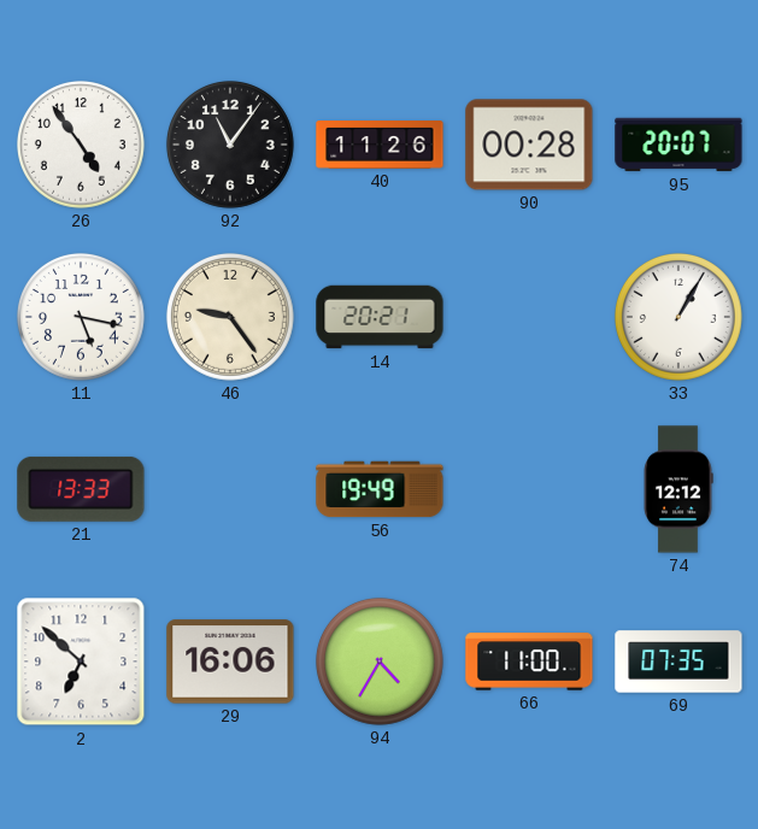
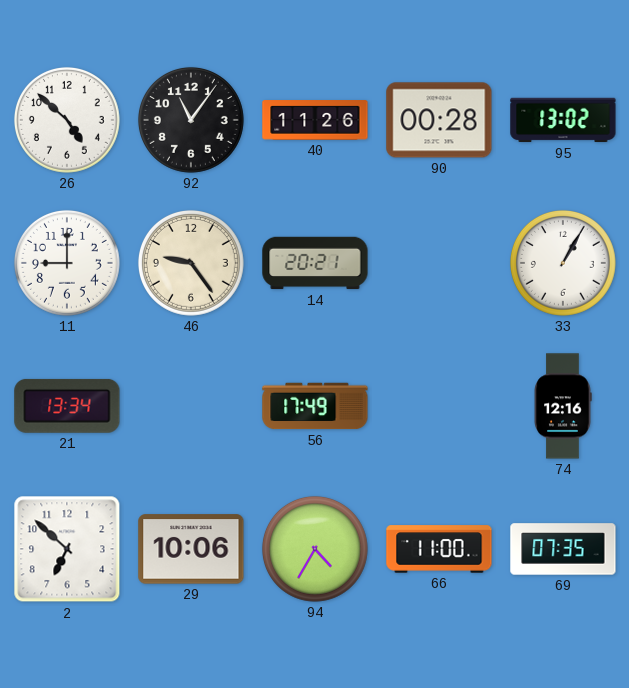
26: 4:54 -> 4:52 (67, 120)
95: 20:07 -> 13:02 (563, 120)
11: 5:17 -> 9:00 (67, 263)
21: 13:33 -> 13:34 (67, 406)
56: 19:49 -> 17:49 (315, 406)
74: 12:12 -> 12:16 (563, 406)
29: 16:06 -> 10:06 (191, 549)
